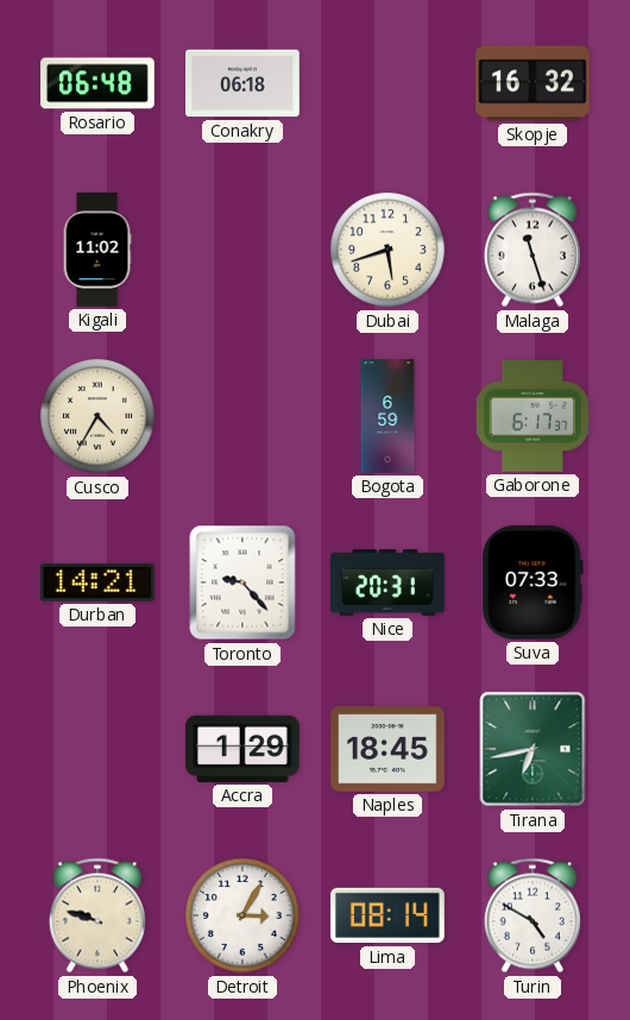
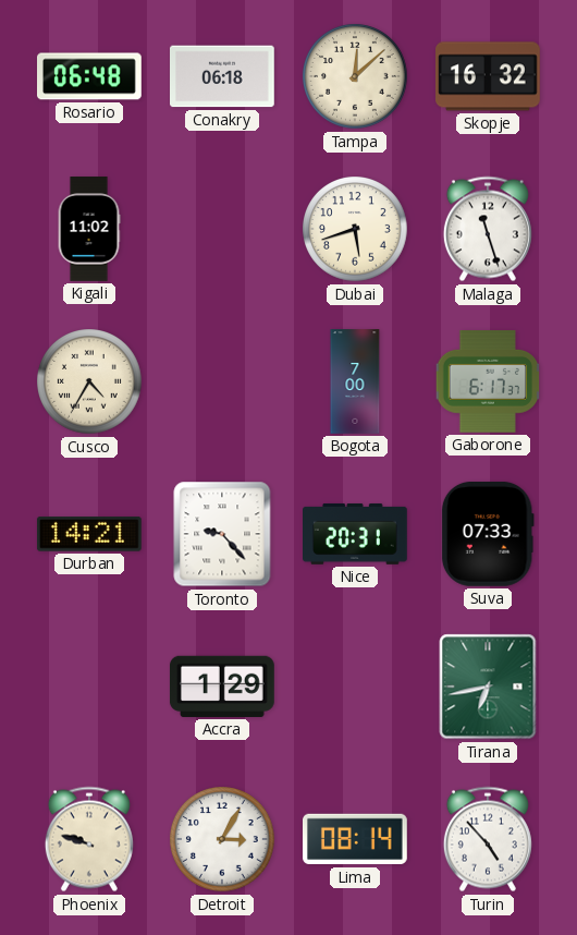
Tampa: none -> 12:08 (355, 76)
Bogota: 6:59 -> 7:00 (355, 381)
Naples: 18:45 -> none (389, 749)
Turin: 4:50 -> 4:53 (488, 839)
